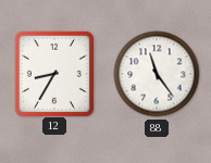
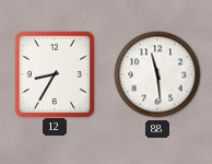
88: 11:24 -> 11:29 (157, 74)
